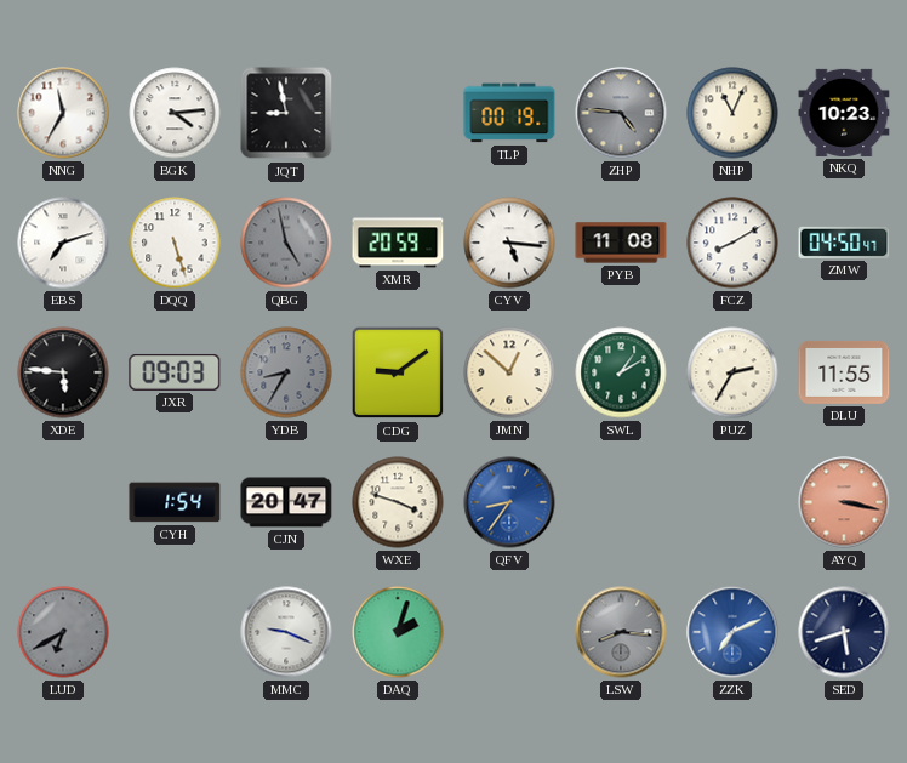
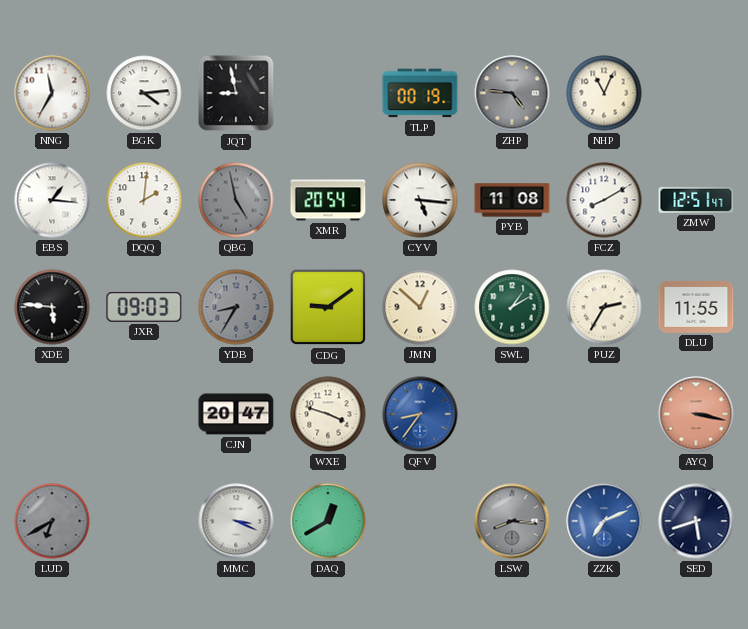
NKQ: 10:23 -> none (844, 113)
EBS: 7:12 -> 1:16 (52, 200)
DQQ: 5:27 -> 2:01 (144, 200)
XMR: 20:59 -> 20:54 (328, 200)
ZMW: 04:50 -> 12:51 (696, 200)
CYH: 1:54 -> none (175, 502)
MMC: 9:19 -> 3:19 (236, 521)
DAQ: 2:03 -> 12:40 (328, 521)
